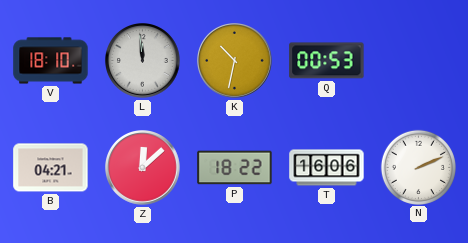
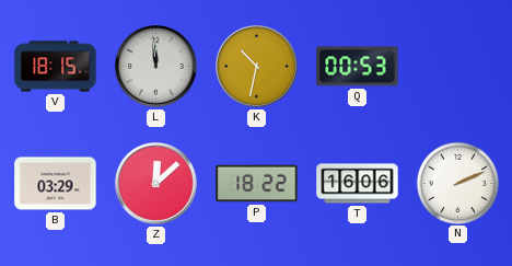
V: 18:10 -> 18:15 (56, 67)
B: 04:21 -> 03:29 (56, 184)
